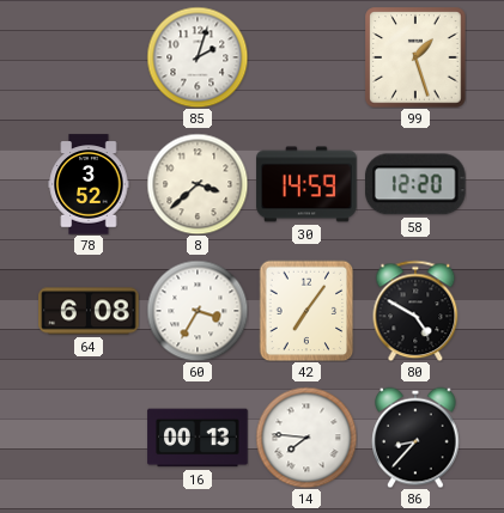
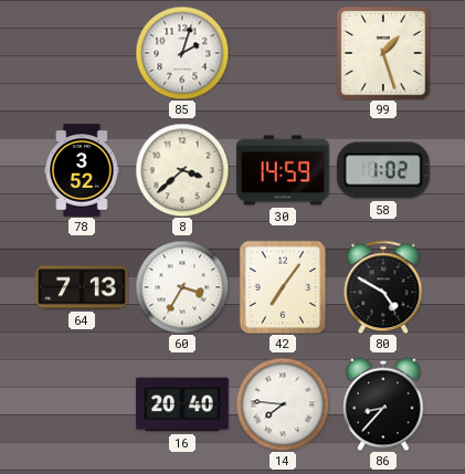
58: 12:20 -> 1:02 (383, 170)
64: 6:08 -> 7:13 (82, 287)
16: 00:13 -> 20:40 (182, 404)
